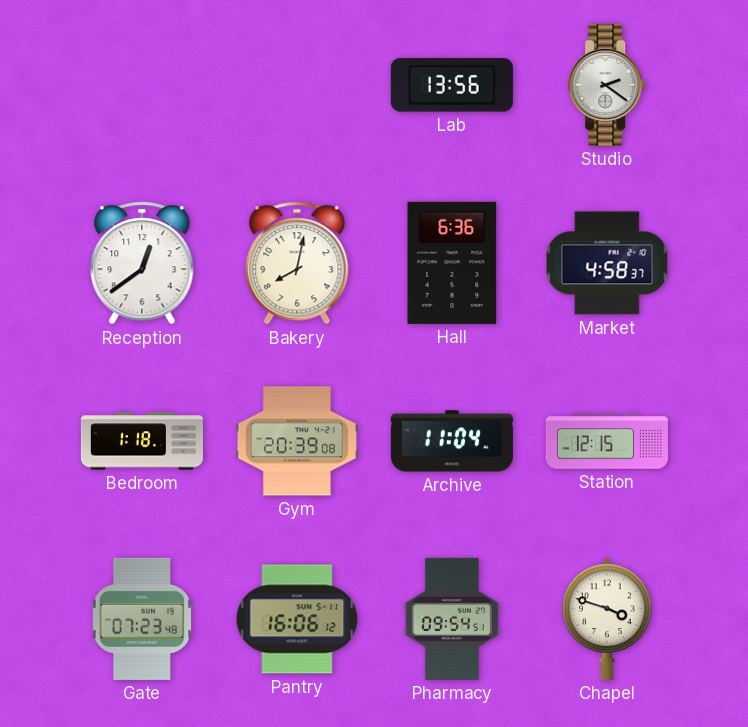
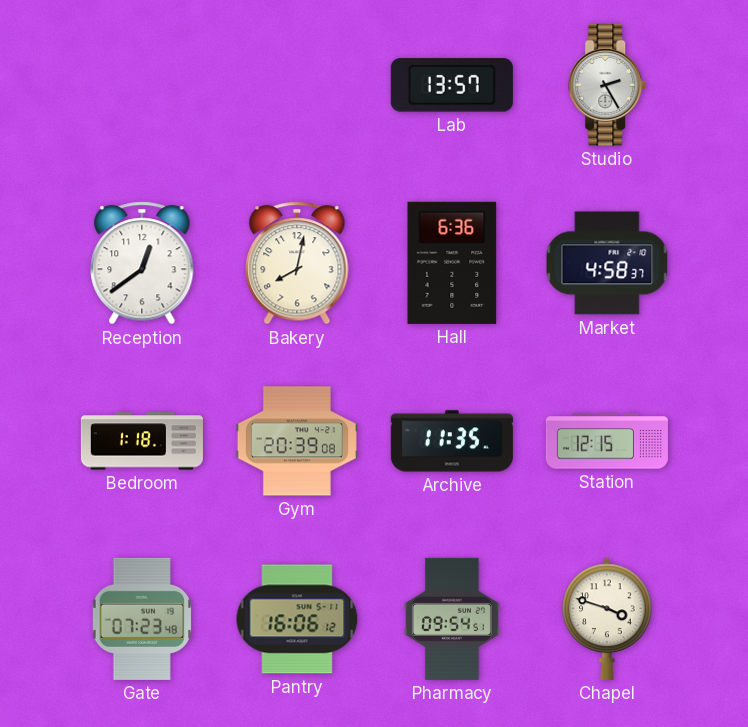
Lab: 13:56 -> 13:57 (452, 85)
Studio: 2:21 -> 2:25 (608, 85)
Archive: 11:04 -> 11:35 (452, 441)
